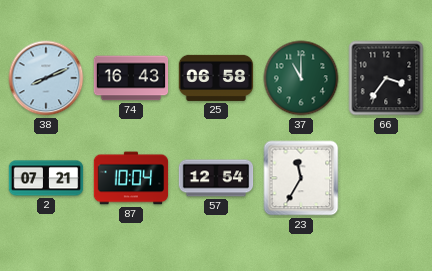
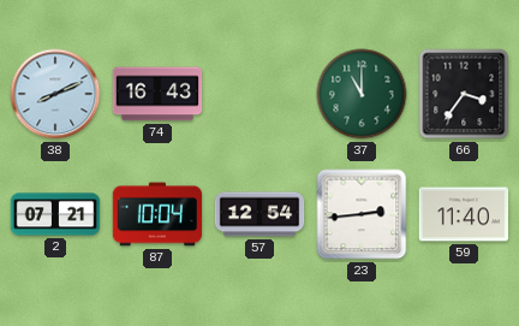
25: 06:58 -> none (216, 78)
23: 11:35 -> 2:44 (362, 214)
59: none -> 11:40 (464, 214)
